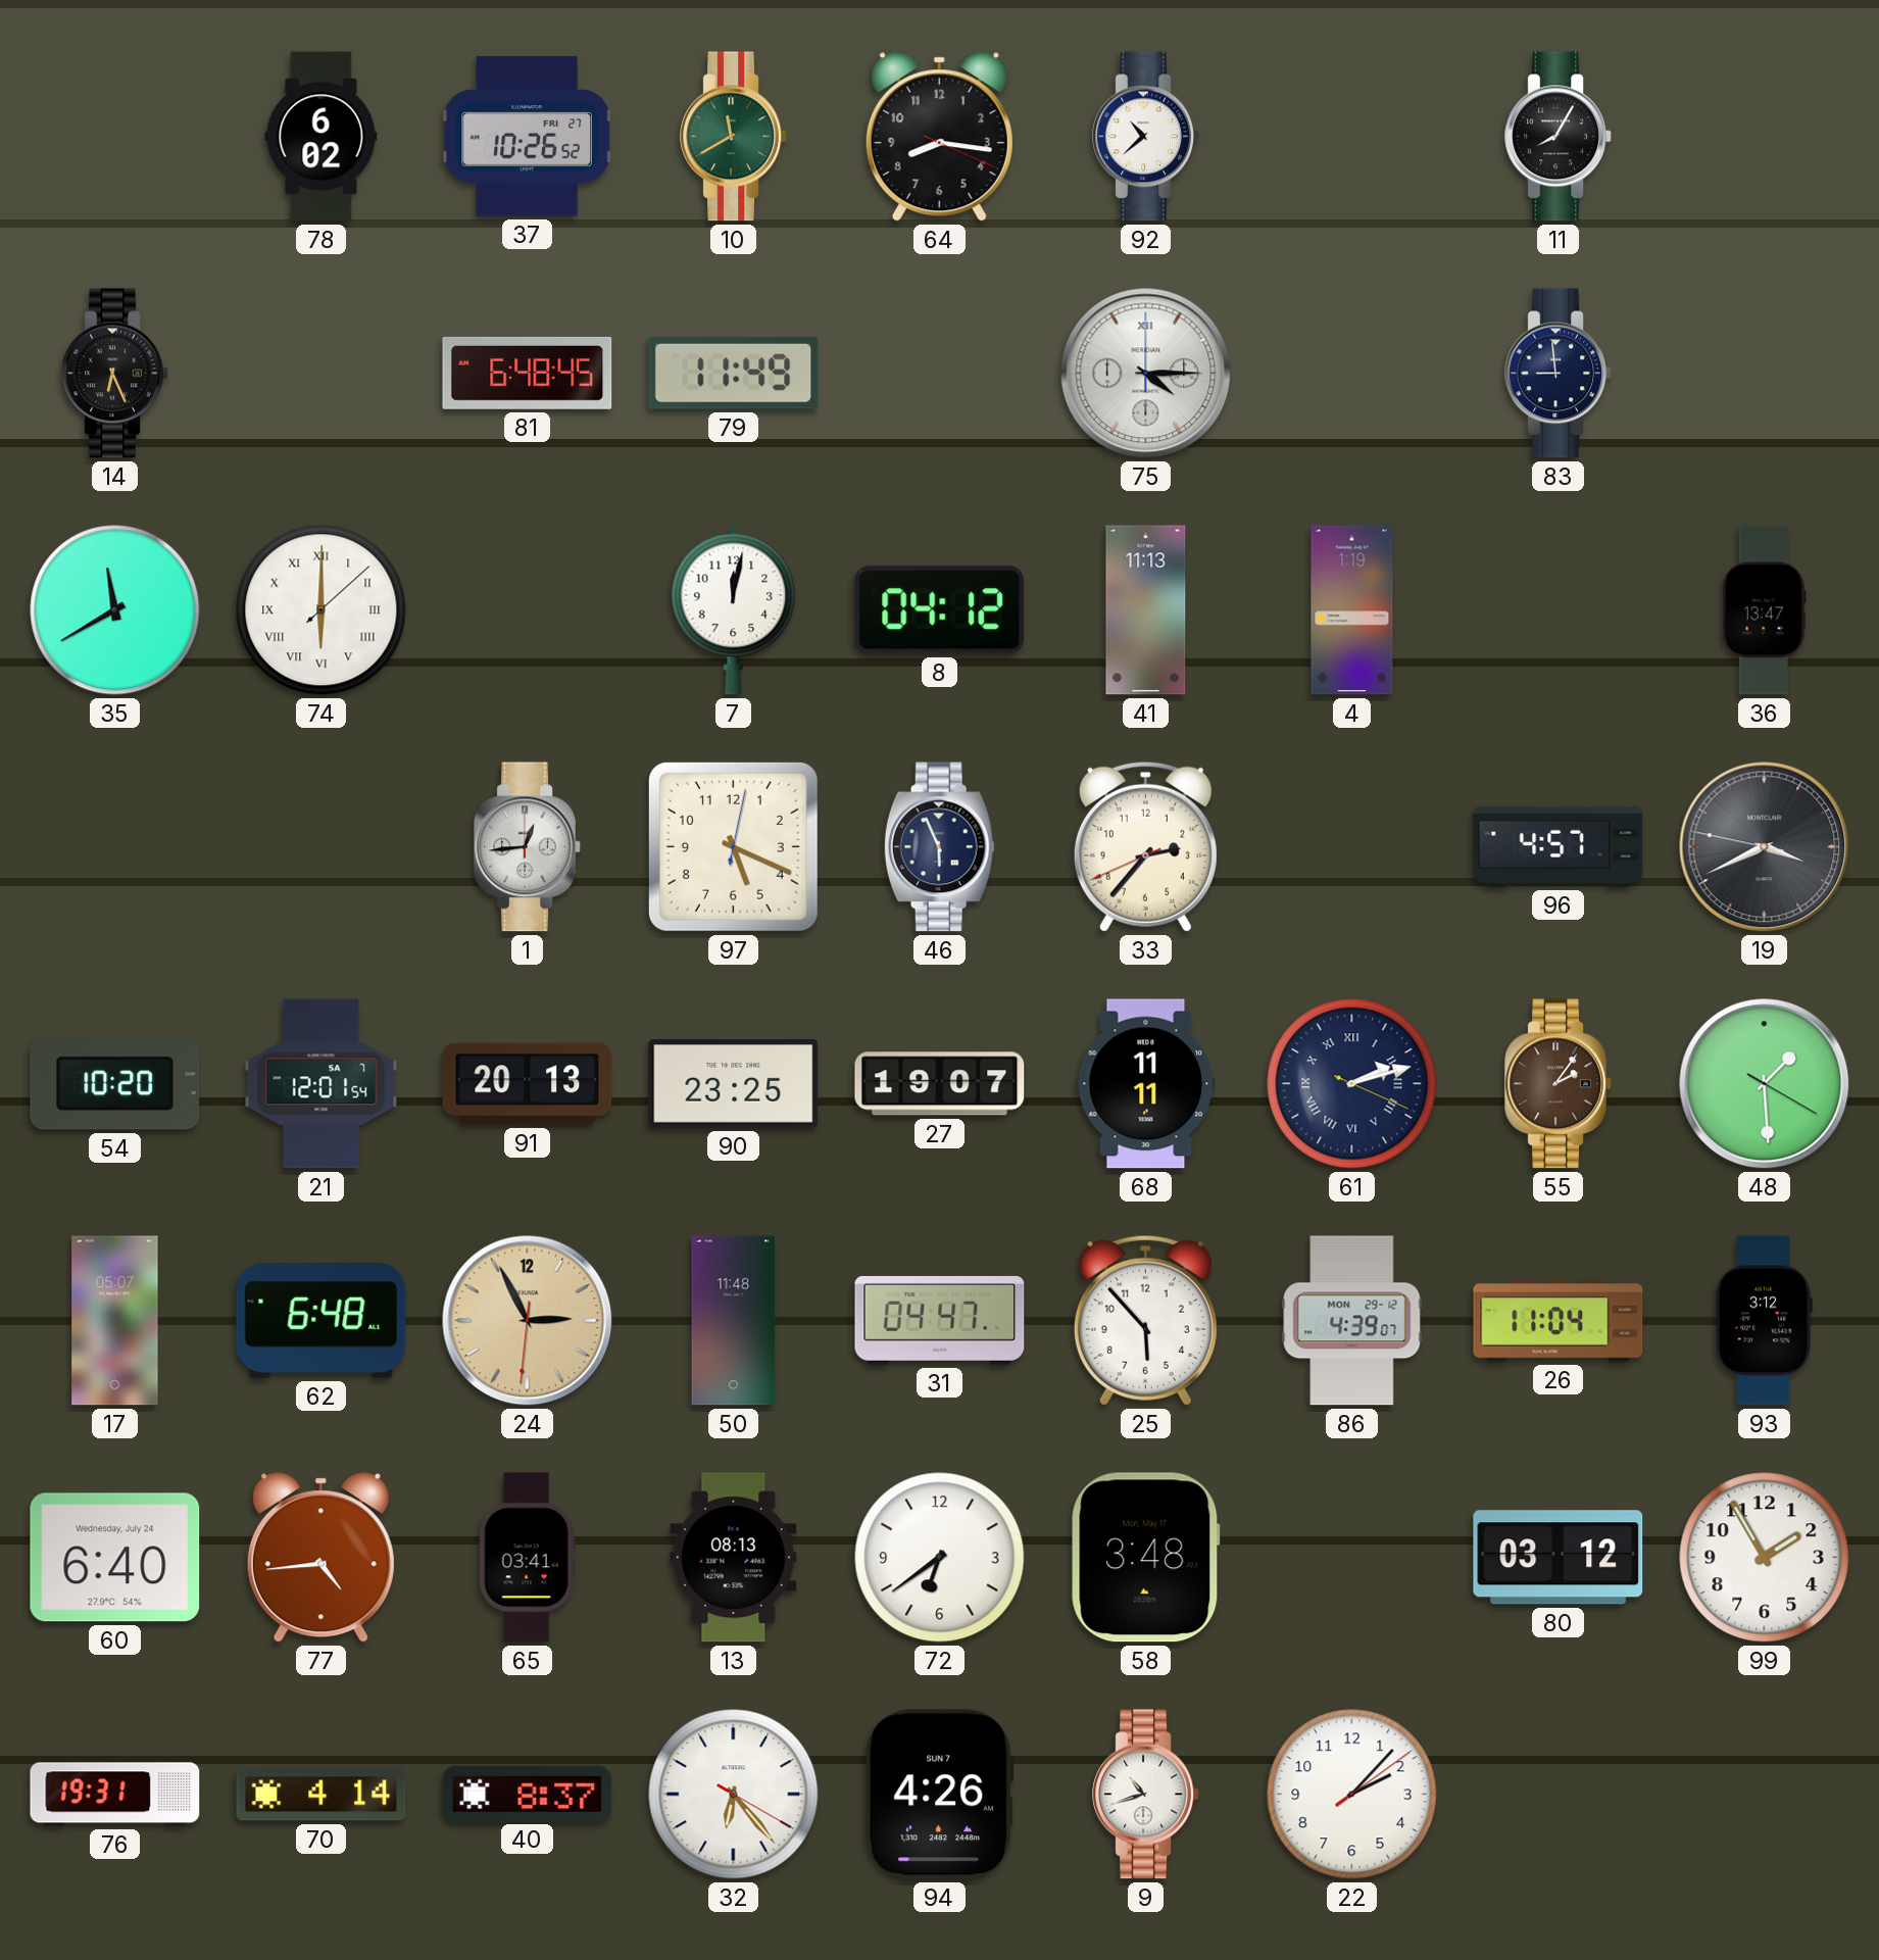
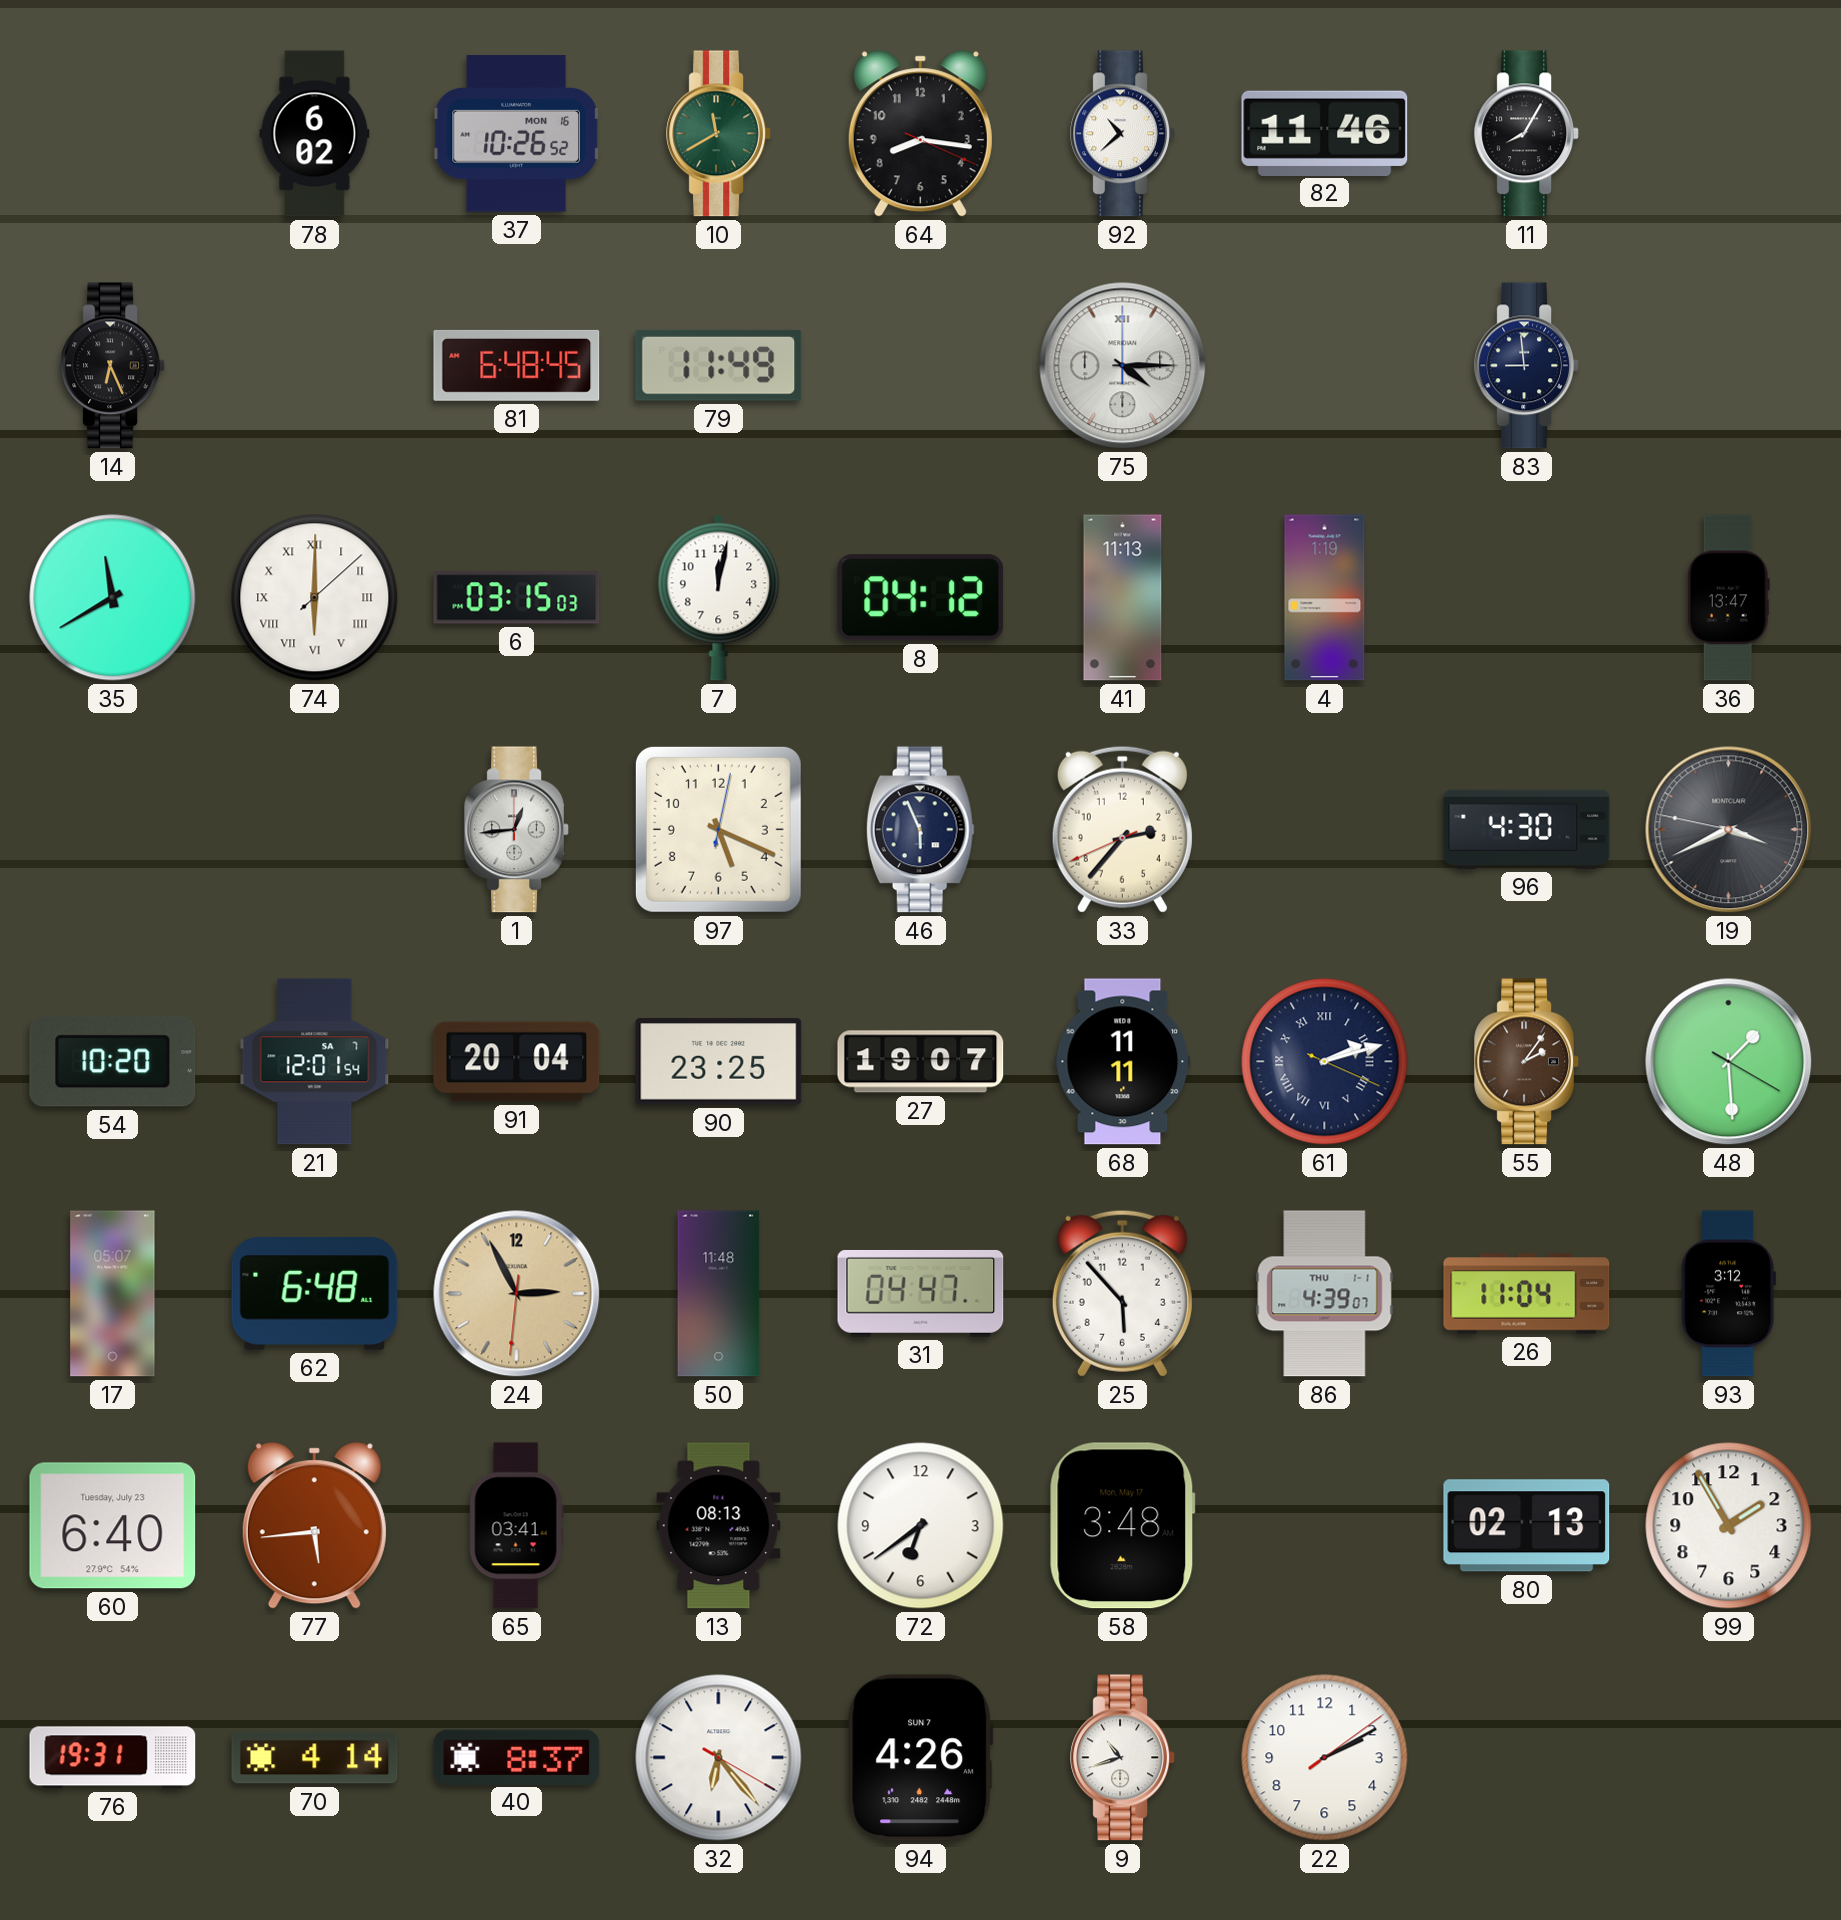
37 date: FRI 27 -> MON 16 (517, 134)
82: none -> 11:46 (1325, 133)
6: none -> 03:15 (517, 598)
96: 4:57 -> 4:30 (1527, 829)
91: 20:13 -> 20:04 (517, 1062)
86 date: MON 29-12 -> THU 1-1 (1325, 1294)
60 date: Wednesday, July 24 -> Tuesday, July 23 (113, 1526)
77: 4:44 -> 5:44 (314, 1526)
80: 03:12 -> 02:13 (1527, 1526)
22: 2:07 -> 2:10 (1325, 1758)
